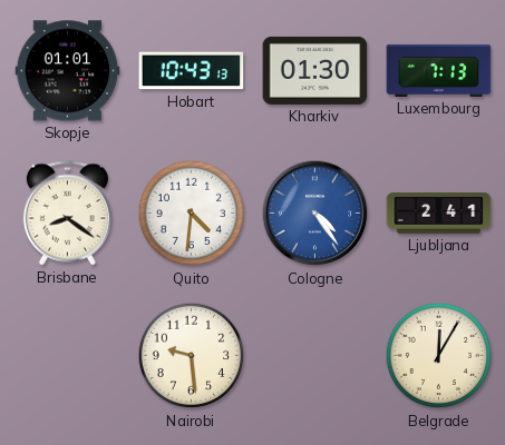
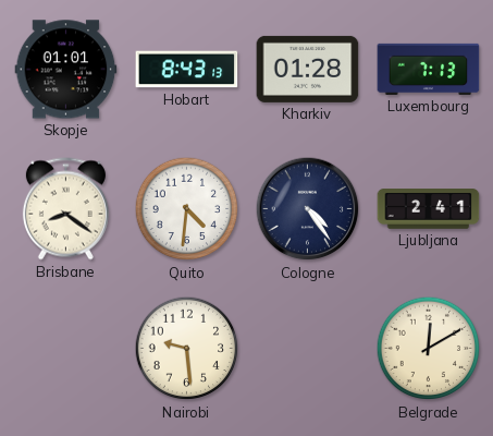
Hobart: 10:43 -> 8:43 (187, 70)
Kharkiv: 01:30 -> 01:28 (308, 69)
Cologne dial: blue -> navy (308, 209)
Belgrade: 12:05 -> 12:10 (429, 349)
